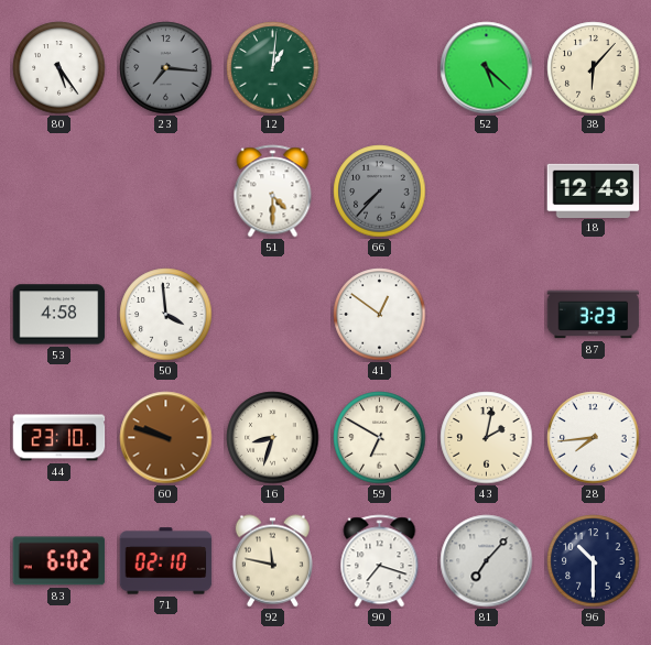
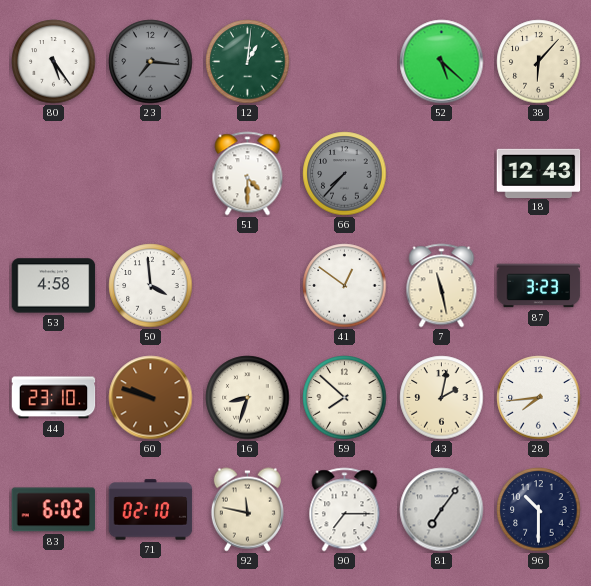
7: none -> 11:28 (442, 286)
59: 6:50 -> 7:52 (345, 398)
90: 7:18 -> 7:15 (345, 510)
81: 7:07 -> 7:06 (442, 510)
